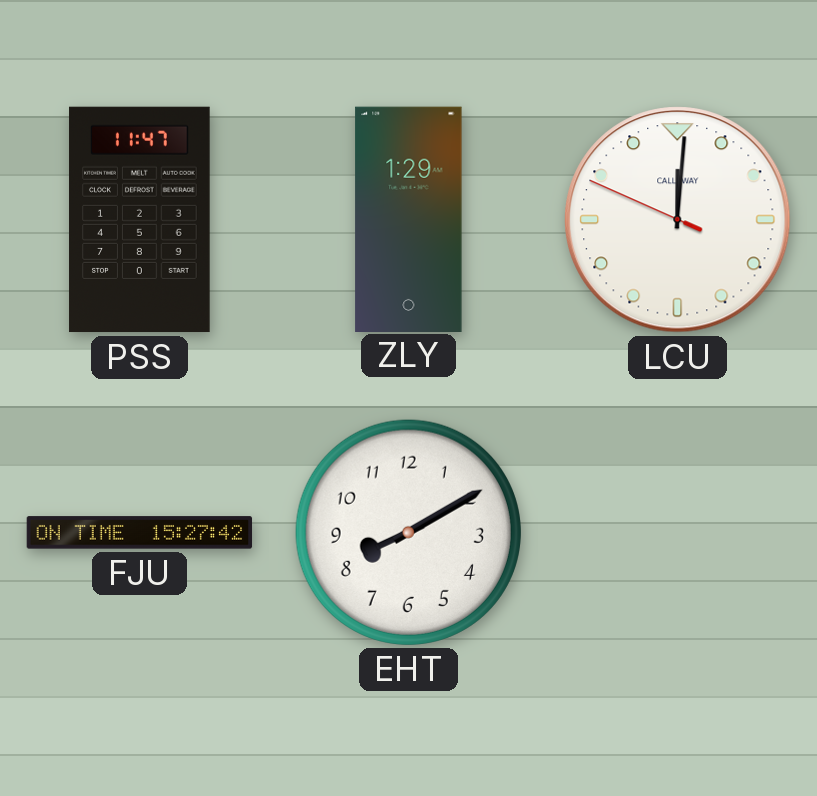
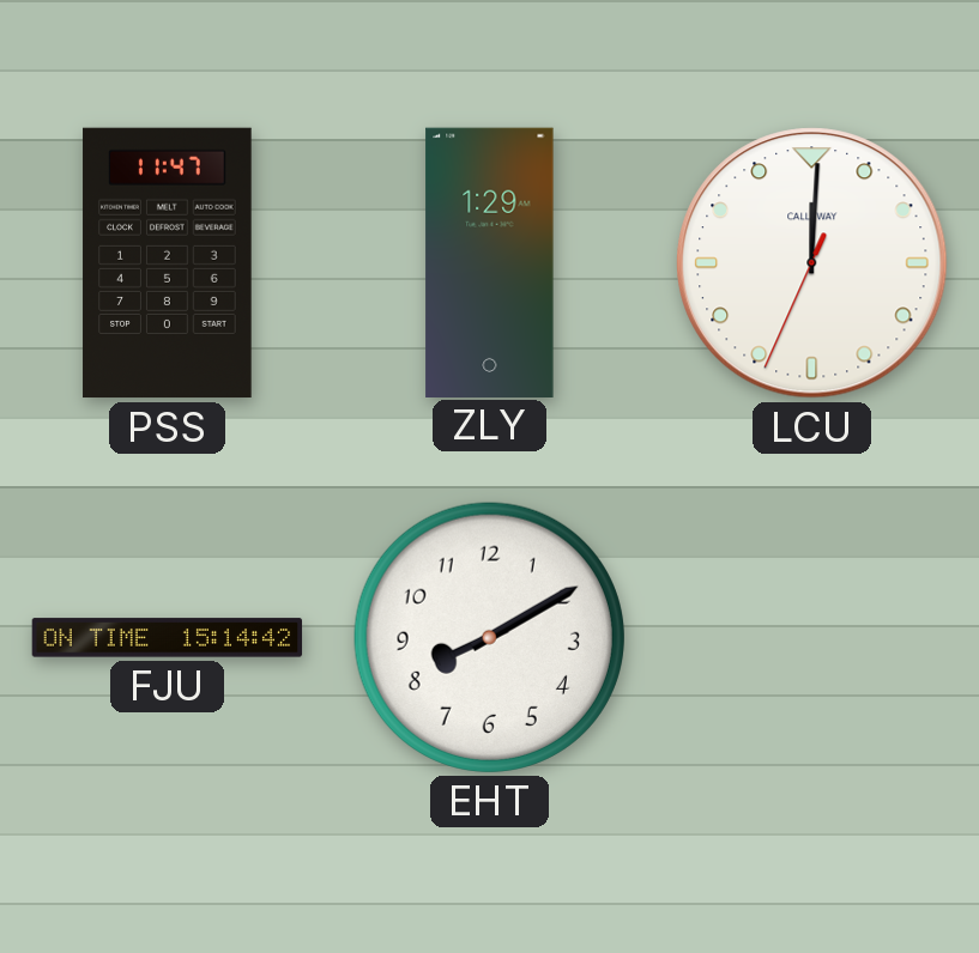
LCU: 12:00:49 -> 12:00:34 (812, 263)
FJU: 15:27 -> 15:14 (168, 638)
